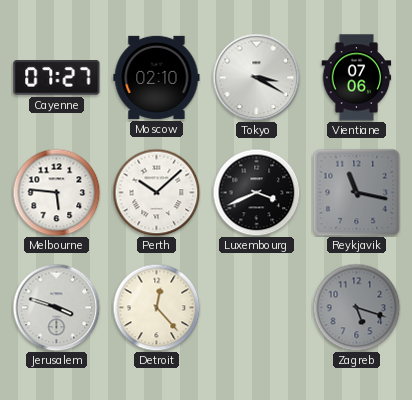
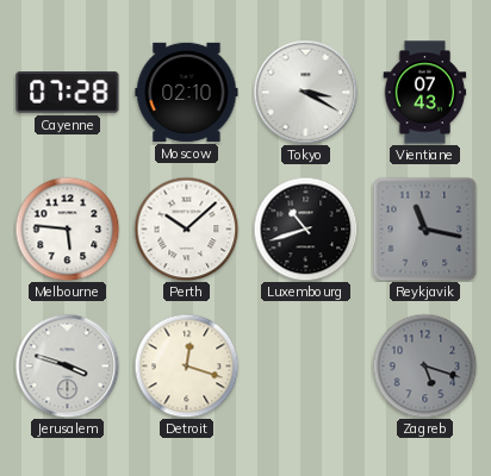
Cayenne: 07:27 -> 07:28 (68, 93)
Vientiane: 07:06 -> 07:43 (425, 93)
Luxembourg: 3:41 -> 10:42 (305, 228)
Detroit: 12:23 -> 12:18 (186, 365)
